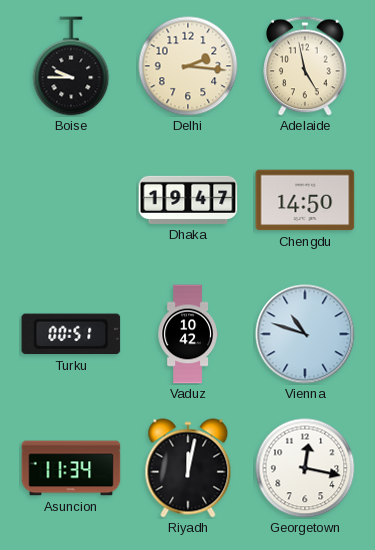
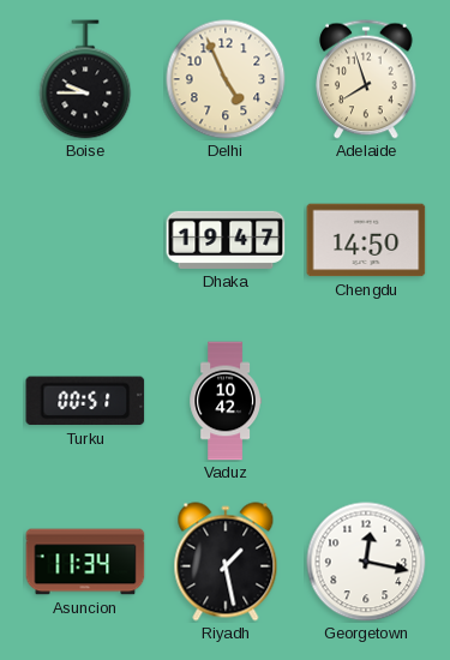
Delhi: 2:16 -> 4:56 (226, 79)
Adelaide: 4:58 -> 7:57 (366, 79)
Vienna: 10:48 -> none (305, 334)
Riyadh: 12:02 -> 1:28 (226, 562)
